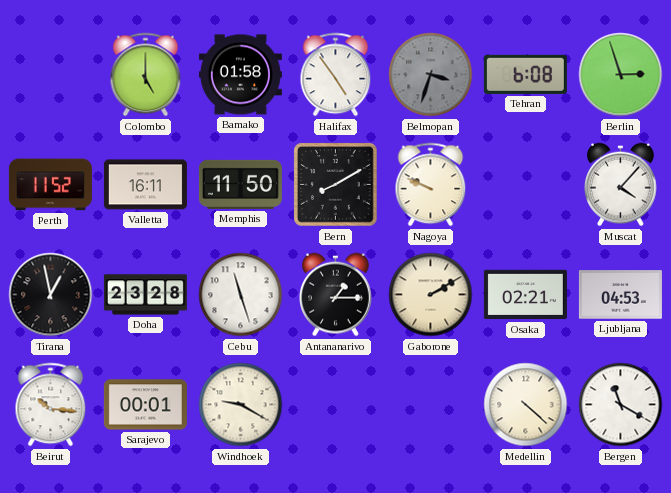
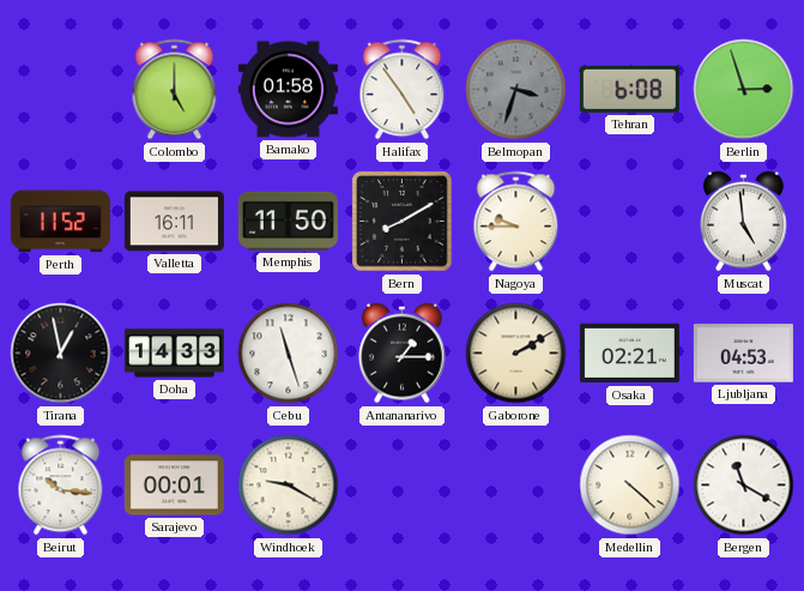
Nagoya: 9:49 -> 9:45 (516, 222)
Muscat: 4:07 -> 4:59 (744, 222)
Doha: 23:28 -> 14:33 (174, 354)
